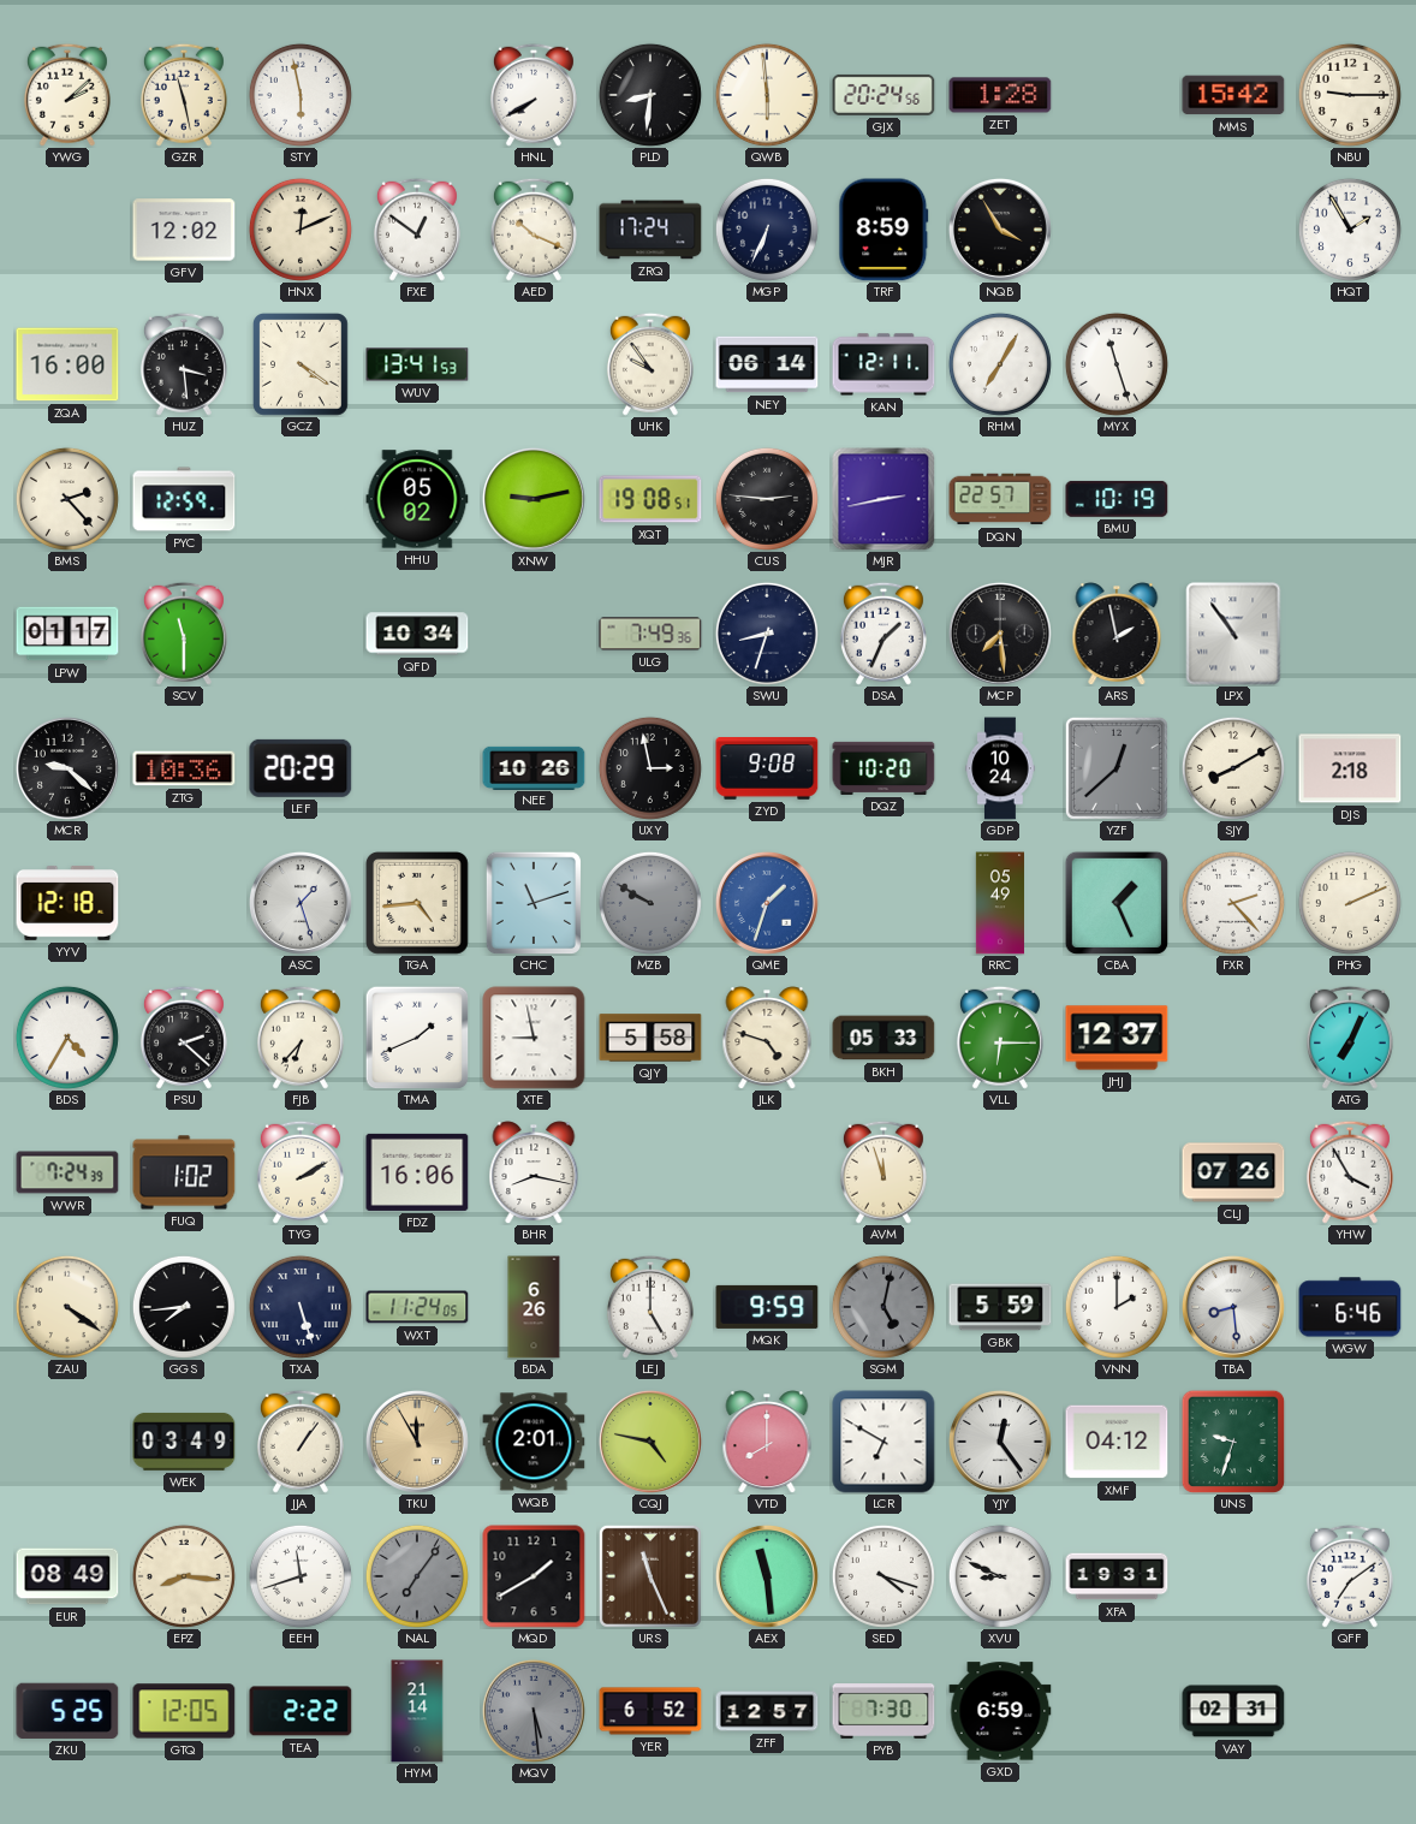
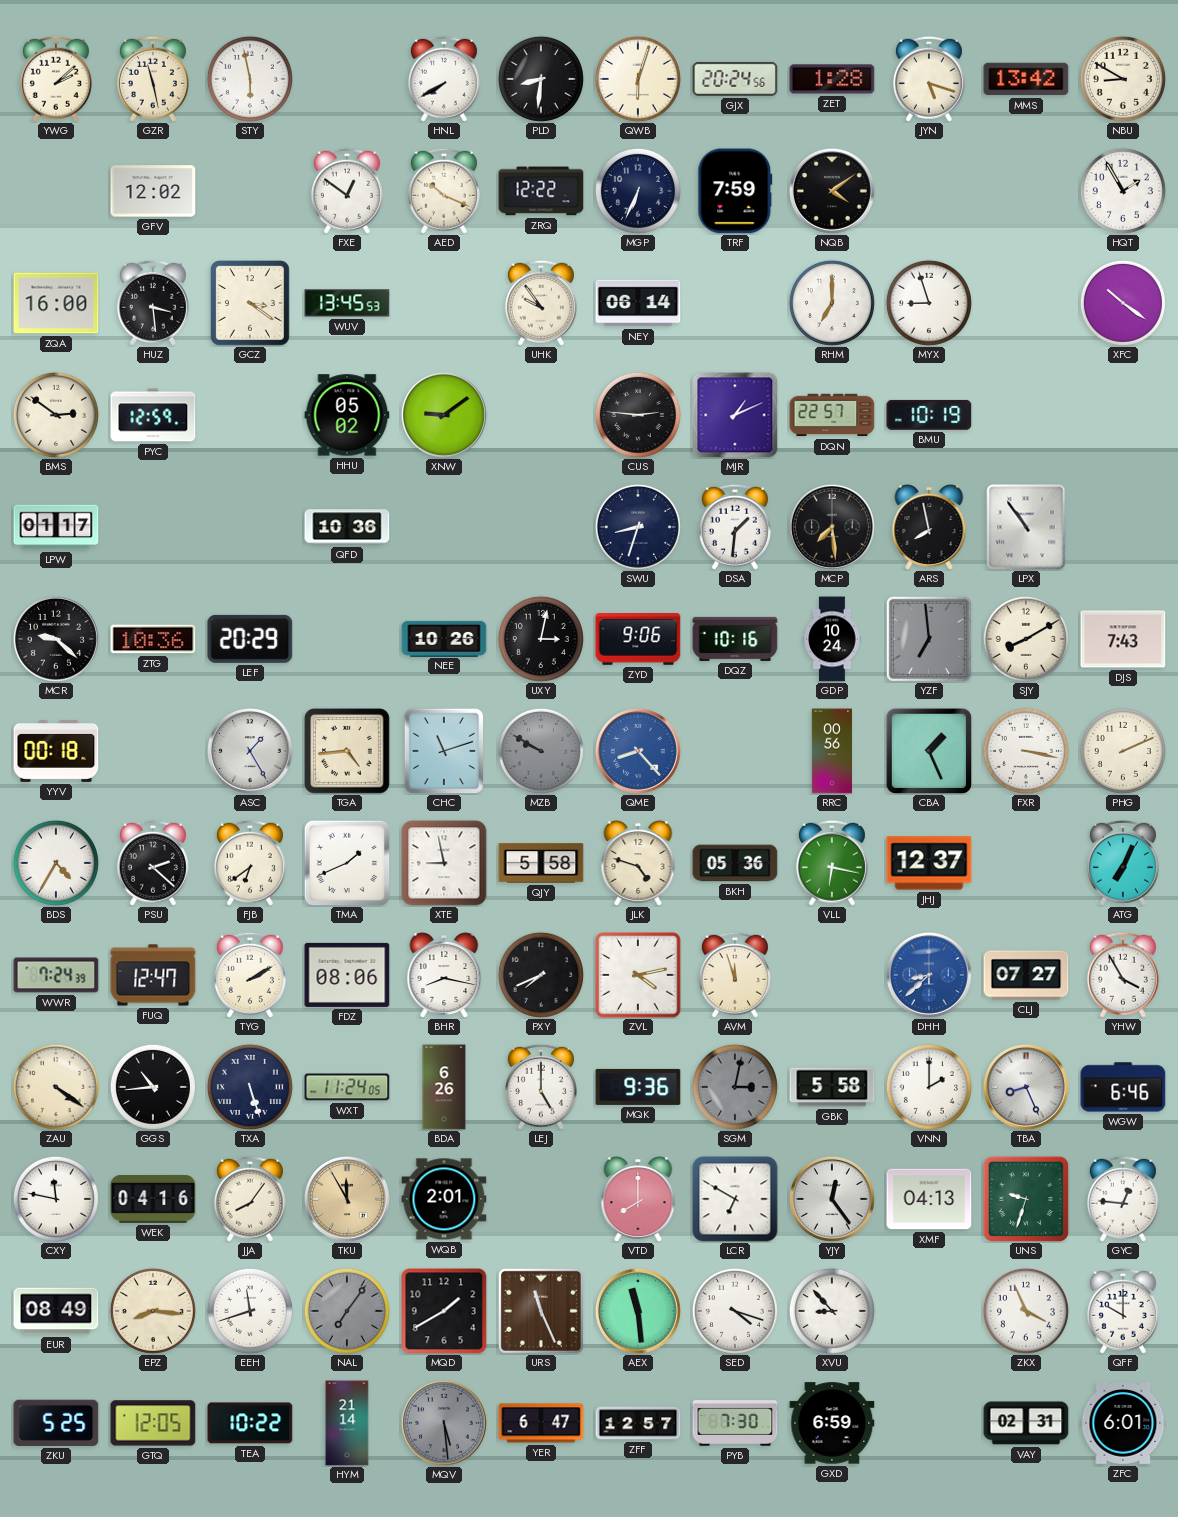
QWB: 5:59 -> 6:03 (638, 79)
JYN: none -> 5:18 (929, 79)
MMS: 15:42 -> 13:42 (1026, 79)
NBU: 9:15 -> 8:50 (1123, 79)
HNX: 12:11 -> none (301, 230)
ZRQ: 17:24 -> 12:22 (541, 191)
TRF: 8:59 -> 7:59 (735, 191)
NQB: 3:55 -> 4:09 (832, 191)
GCZ: 4:21 -> 3:21 (251, 304)
WUV: 13:41 -> 13:45 (347, 303)
KAN: 12:11 -> none (883, 364)
RHM: 7:05 -> 7:00 (832, 303)
MYX: 11:27 -> 8:57 (929, 303)
XFC: none -> 10:21 (1123, 303)
BMS: 2:23 -> 2:51 (56, 415)
XNW: 9:13 -> 9:09 (444, 415)
XQT: 19:08 -> none (650, 499)
MJR: 2:43 -> 1:11 (735, 415)
SCV: 11:30 -> none (184, 634)
QFD: 10:34 -> 10:36 (347, 527)
ULG: 7:49 -> none (650, 634)
DSA: 1:34 -> 1:31 (735, 527)
ARS: 1:58 -> 7:58 (929, 527)
UXY: 2:58 -> 3:02 (541, 639)
ZYD: 9:08 -> 9:06 (638, 639)
DQZ: 10:20 -> 10:16 (735, 639)
YZF: 12:38 -> 6:59 (929, 639)
DJS: 2:18 -> 7:43 (1123, 639)
YYV: 12:18 -> 00:18 (56, 751)
ASC: 1:27 -> 1:25 (250, 751)
QME: 1:33 -> 8:23 (638, 751)
RRC: 05:49 -> 00:56 (831, 751)
FXR: 2:23 -> 3:17 (1026, 751)
FJB: 6:37 -> 6:39 (250, 863)
BKH: 05:33 -> 05:36 (735, 863)
VLL: 6:15 -> 6:17 (832, 863)
FUQ: 1:02 -> 12:47 (153, 975)
FDZ: 16:06 -> 08:06 (347, 975)
PXY: none -> 7:41 (541, 975)
ZVL: none -> 4:13 (638, 975)
DHH: none -> 8:38 (929, 975)
CLJ: 07:26 -> 07:27 (1026, 975)
GGS: 7:44 -> 10:44 (153, 1087)
MQK: 9:59 -> 9:36 (638, 1087)
SGM: 5:02 -> 3:02 (735, 1087)
GBK: 5:59 -> 5:58 (832, 1087)
TBA: 8:29 -> 8:26 (1026, 1087)
CXY: none -> 11:47 (56, 1199)
WEK: 03:49 -> 04:16 (153, 1199)
JJA: 1:06 -> 8:06 (250, 1199)
CQJ: 4:47 -> none (650, 1442)
XMF: 04:12 -> 04:13 (929, 1199)
GYC: none -> 12:46 (1123, 1199)
XVU: 8:49 -> 8:53 (832, 1311)
XFA: 19:31 -> none (1117, 1576)
ZKX: none -> 3:56 (1026, 1311)
QFF: 7:09 -> 10:00 (1123, 1311)
TEA: 2:22 -> 10:22 (250, 1423)
YER: 6:52 -> 6:47 (541, 1423)
ZFC: none -> 6:01 (1123, 1424)
